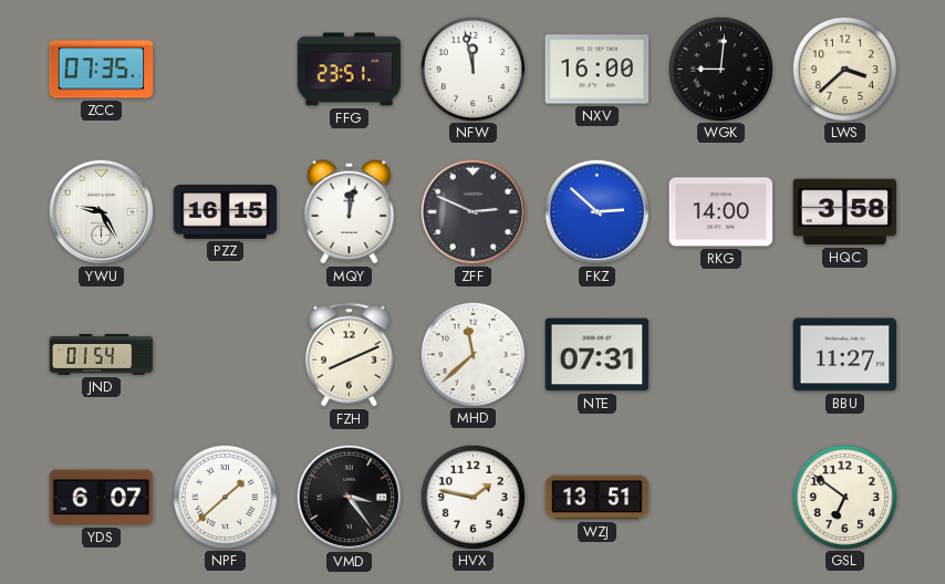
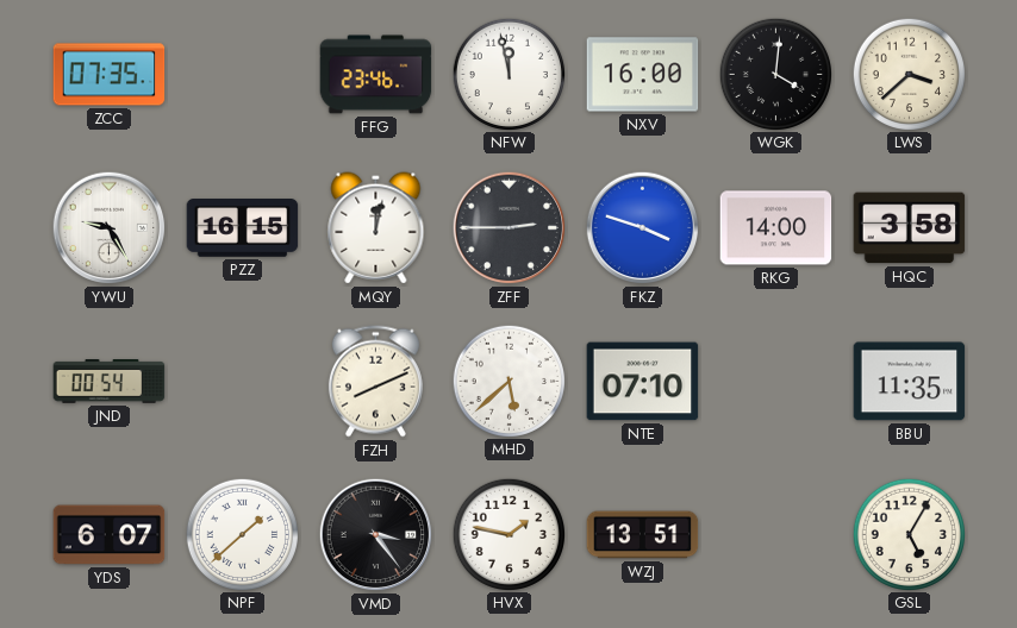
FFG: 23:51 -> 23:46 (376, 75)
WGK: 9:01 -> 4:01 (775, 74)
ZFF: 2:49 -> 2:45 (510, 228)
FKZ: 2:52 -> 3:48 (643, 228)
JND: 01:54 -> 00:54 (110, 382)
MHD: 11:38 -> 5:38 (509, 381)
NTE: 07:31 -> 07:10 (643, 382)
BBU: 11:27 -> 11:35 (910, 382)
GSL: 6:51 -> 5:05 (909, 534)
